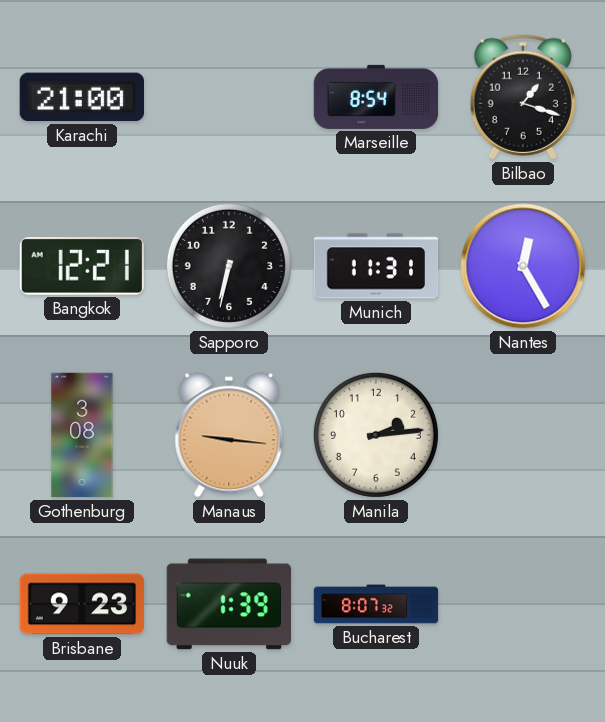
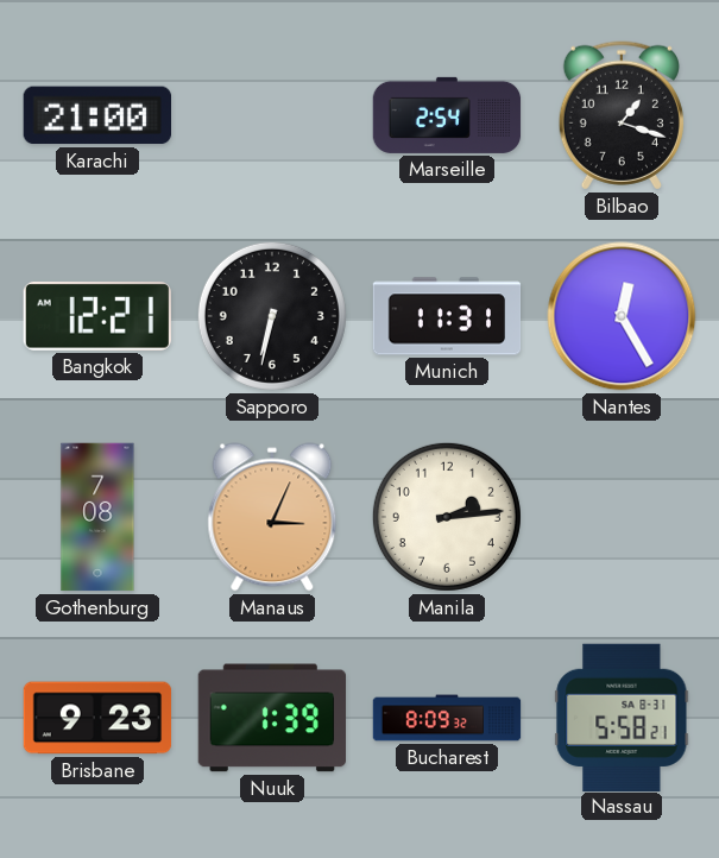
Marseille: 8:54 -> 2:54 (447, 115)
Gothenburg: 3:08 -> 7:08 (97, 517)
Manaus: 9:16 -> 3:04 (272, 517)
Bucharest: 8:07 -> 8:09 (447, 718)
Nassau: none -> 5:58 (622, 717)
